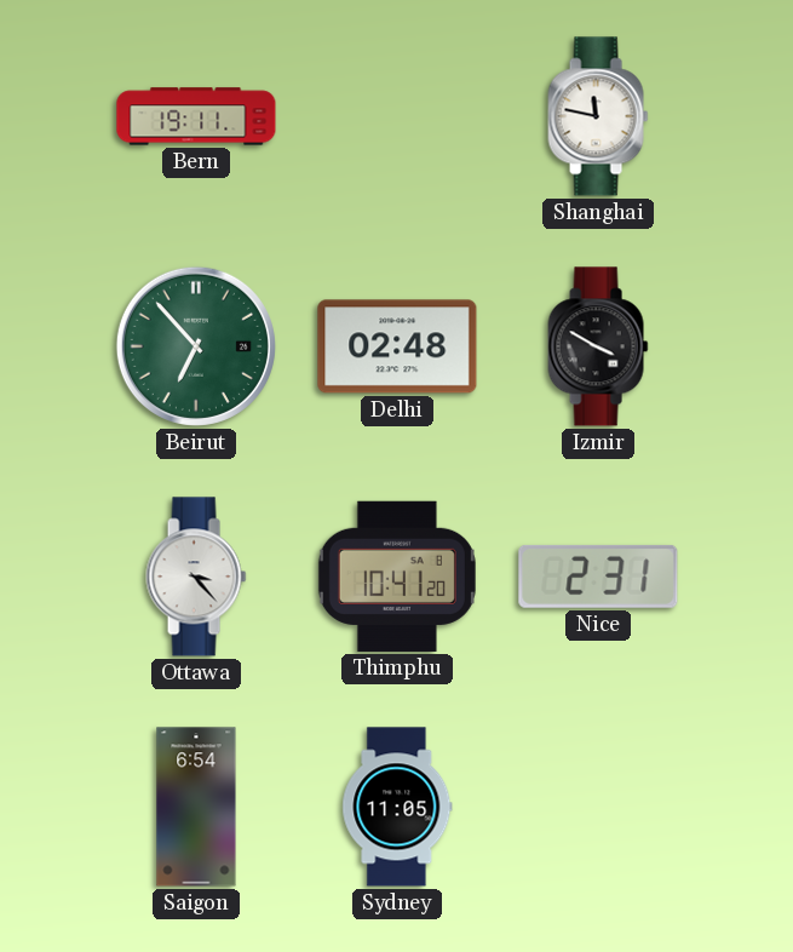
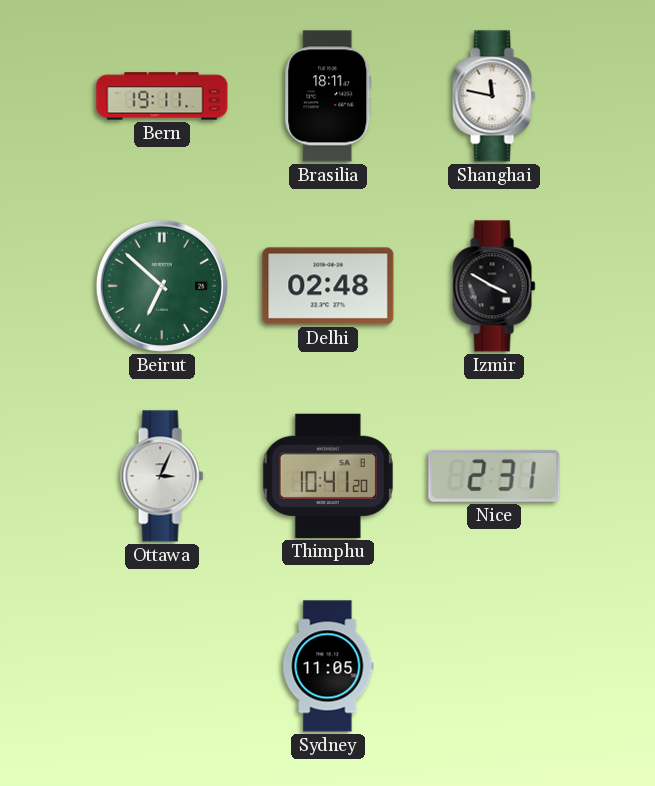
Brasilia: none -> 18:11 (328, 96)
Beirut: 6:53 -> 6:52 (162, 286)
Ottawa: 3:23 -> 3:04 (162, 476)
Saigon: 6:54 -> none (196, 807)
